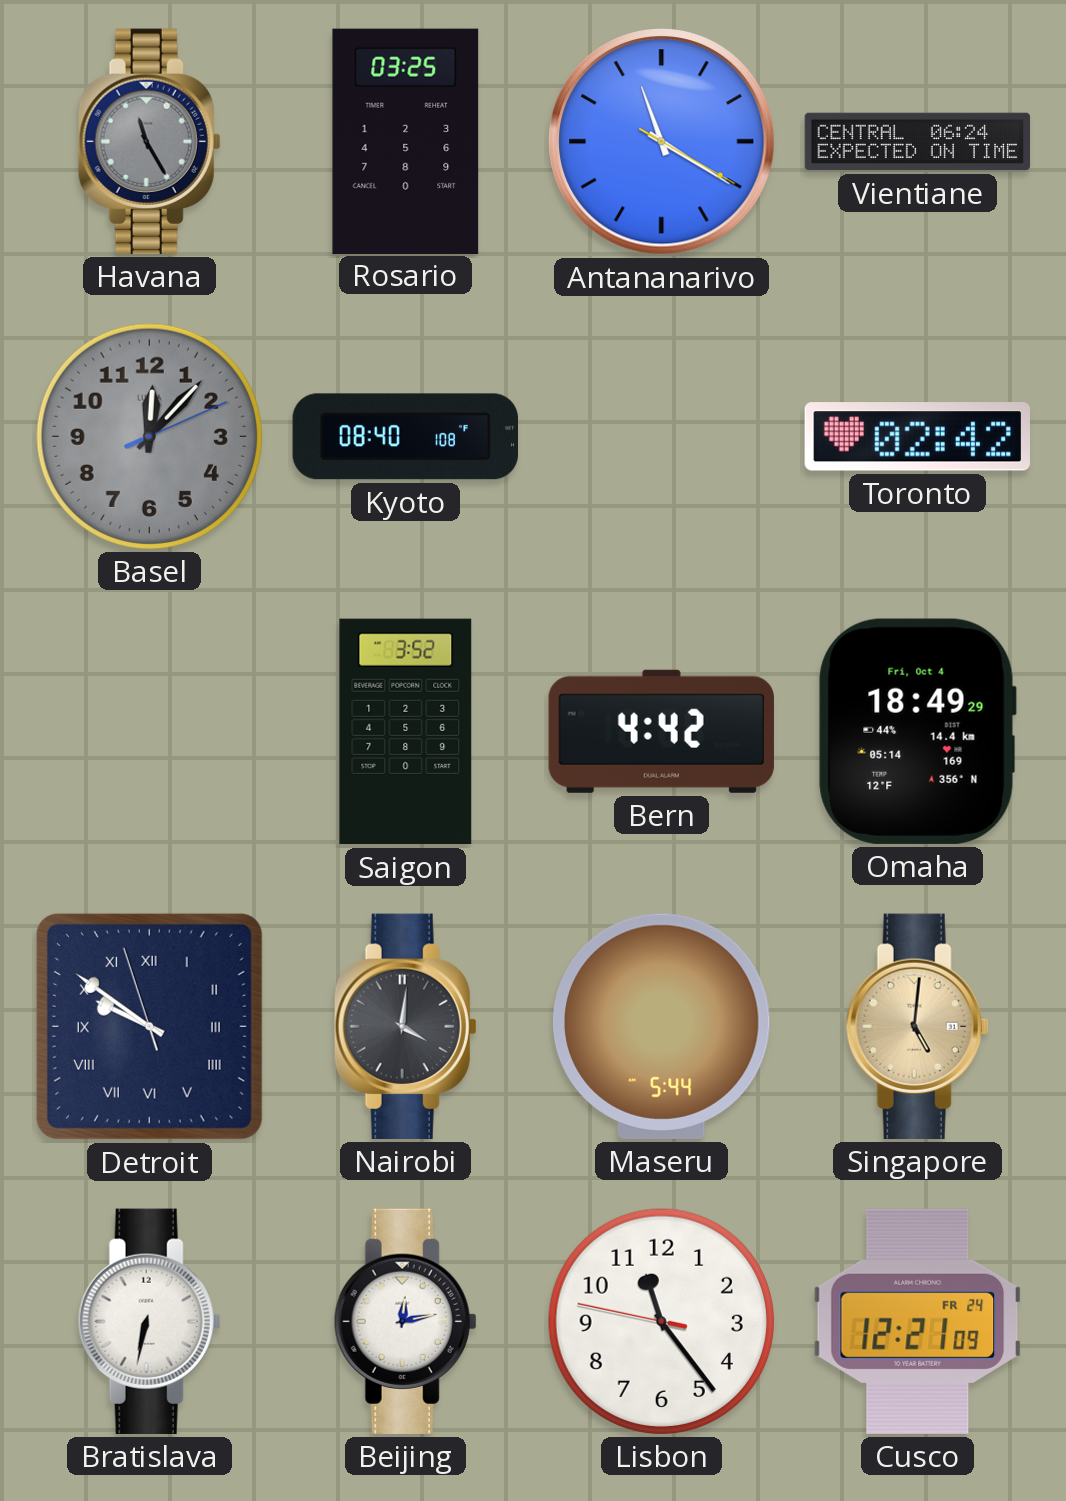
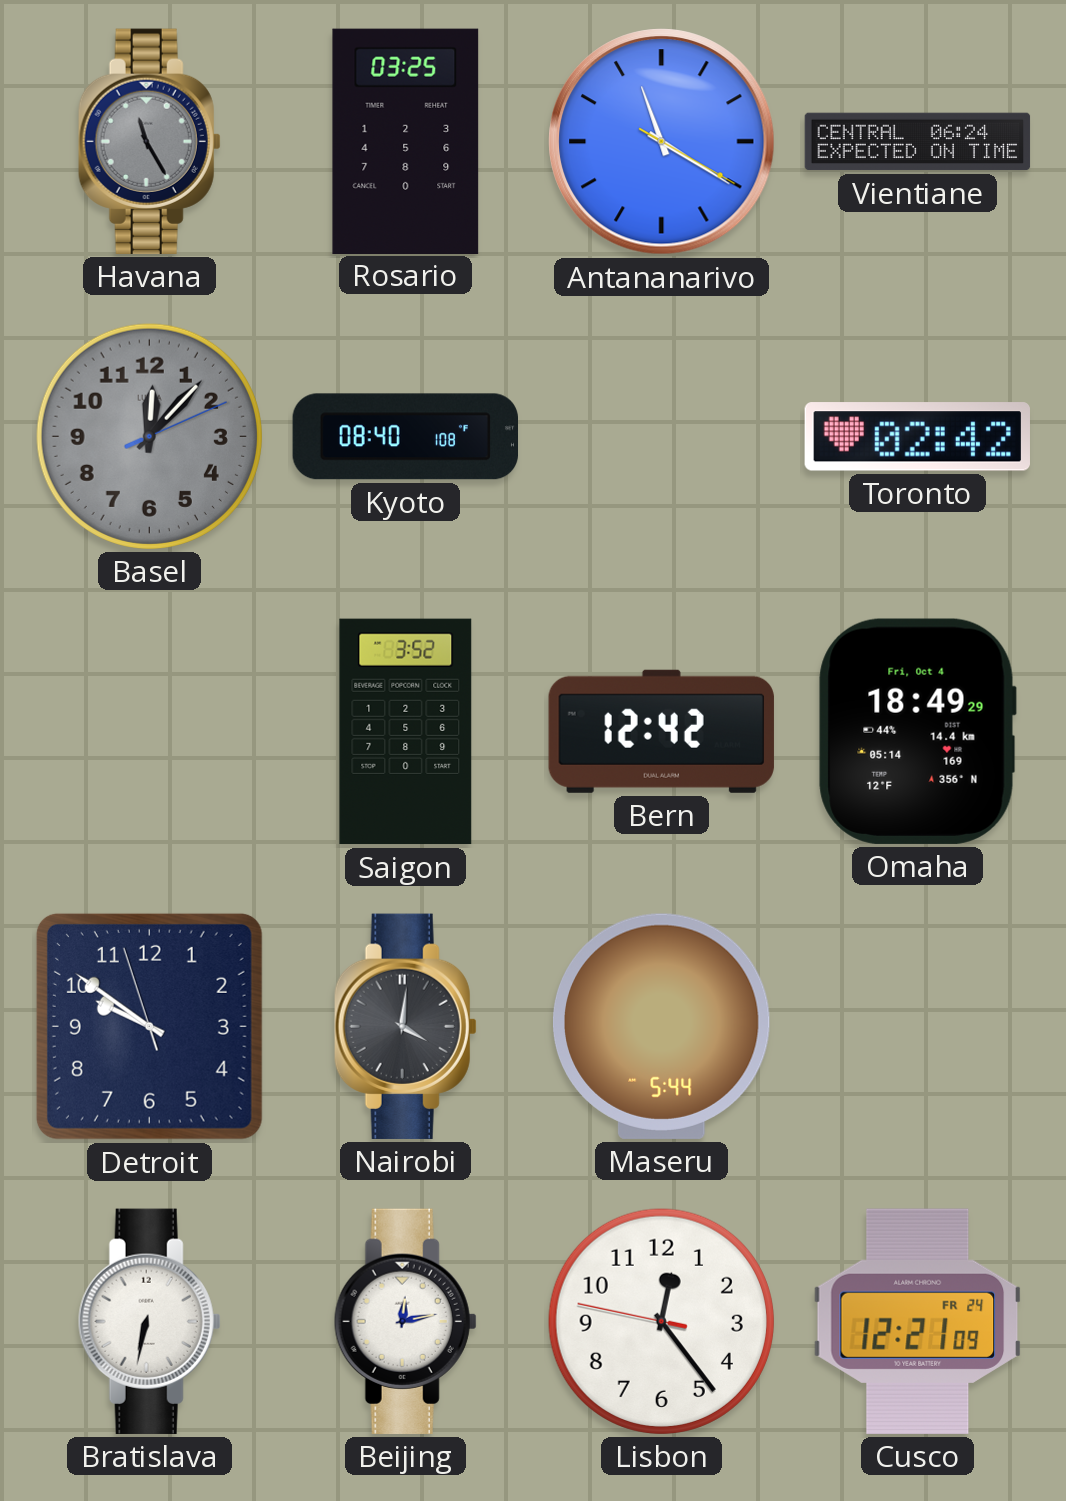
Bern: 4:42 -> 12:42 (661, 731)
Detroit numerals: Roman -> Arabic (149, 1026)
Singapore: 5:01 -> none (917, 1026)
Lisbon: 11:23 -> 12:23 (661, 1321)
